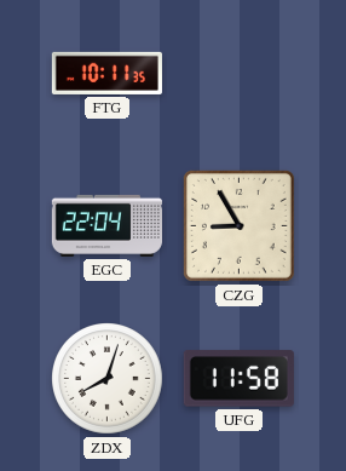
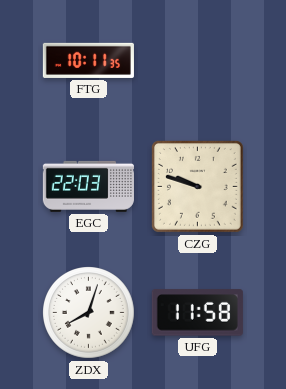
EGC: 22:04 -> 22:03 (88, 186)
CZG: 8:55 -> 9:48 (197, 186)
